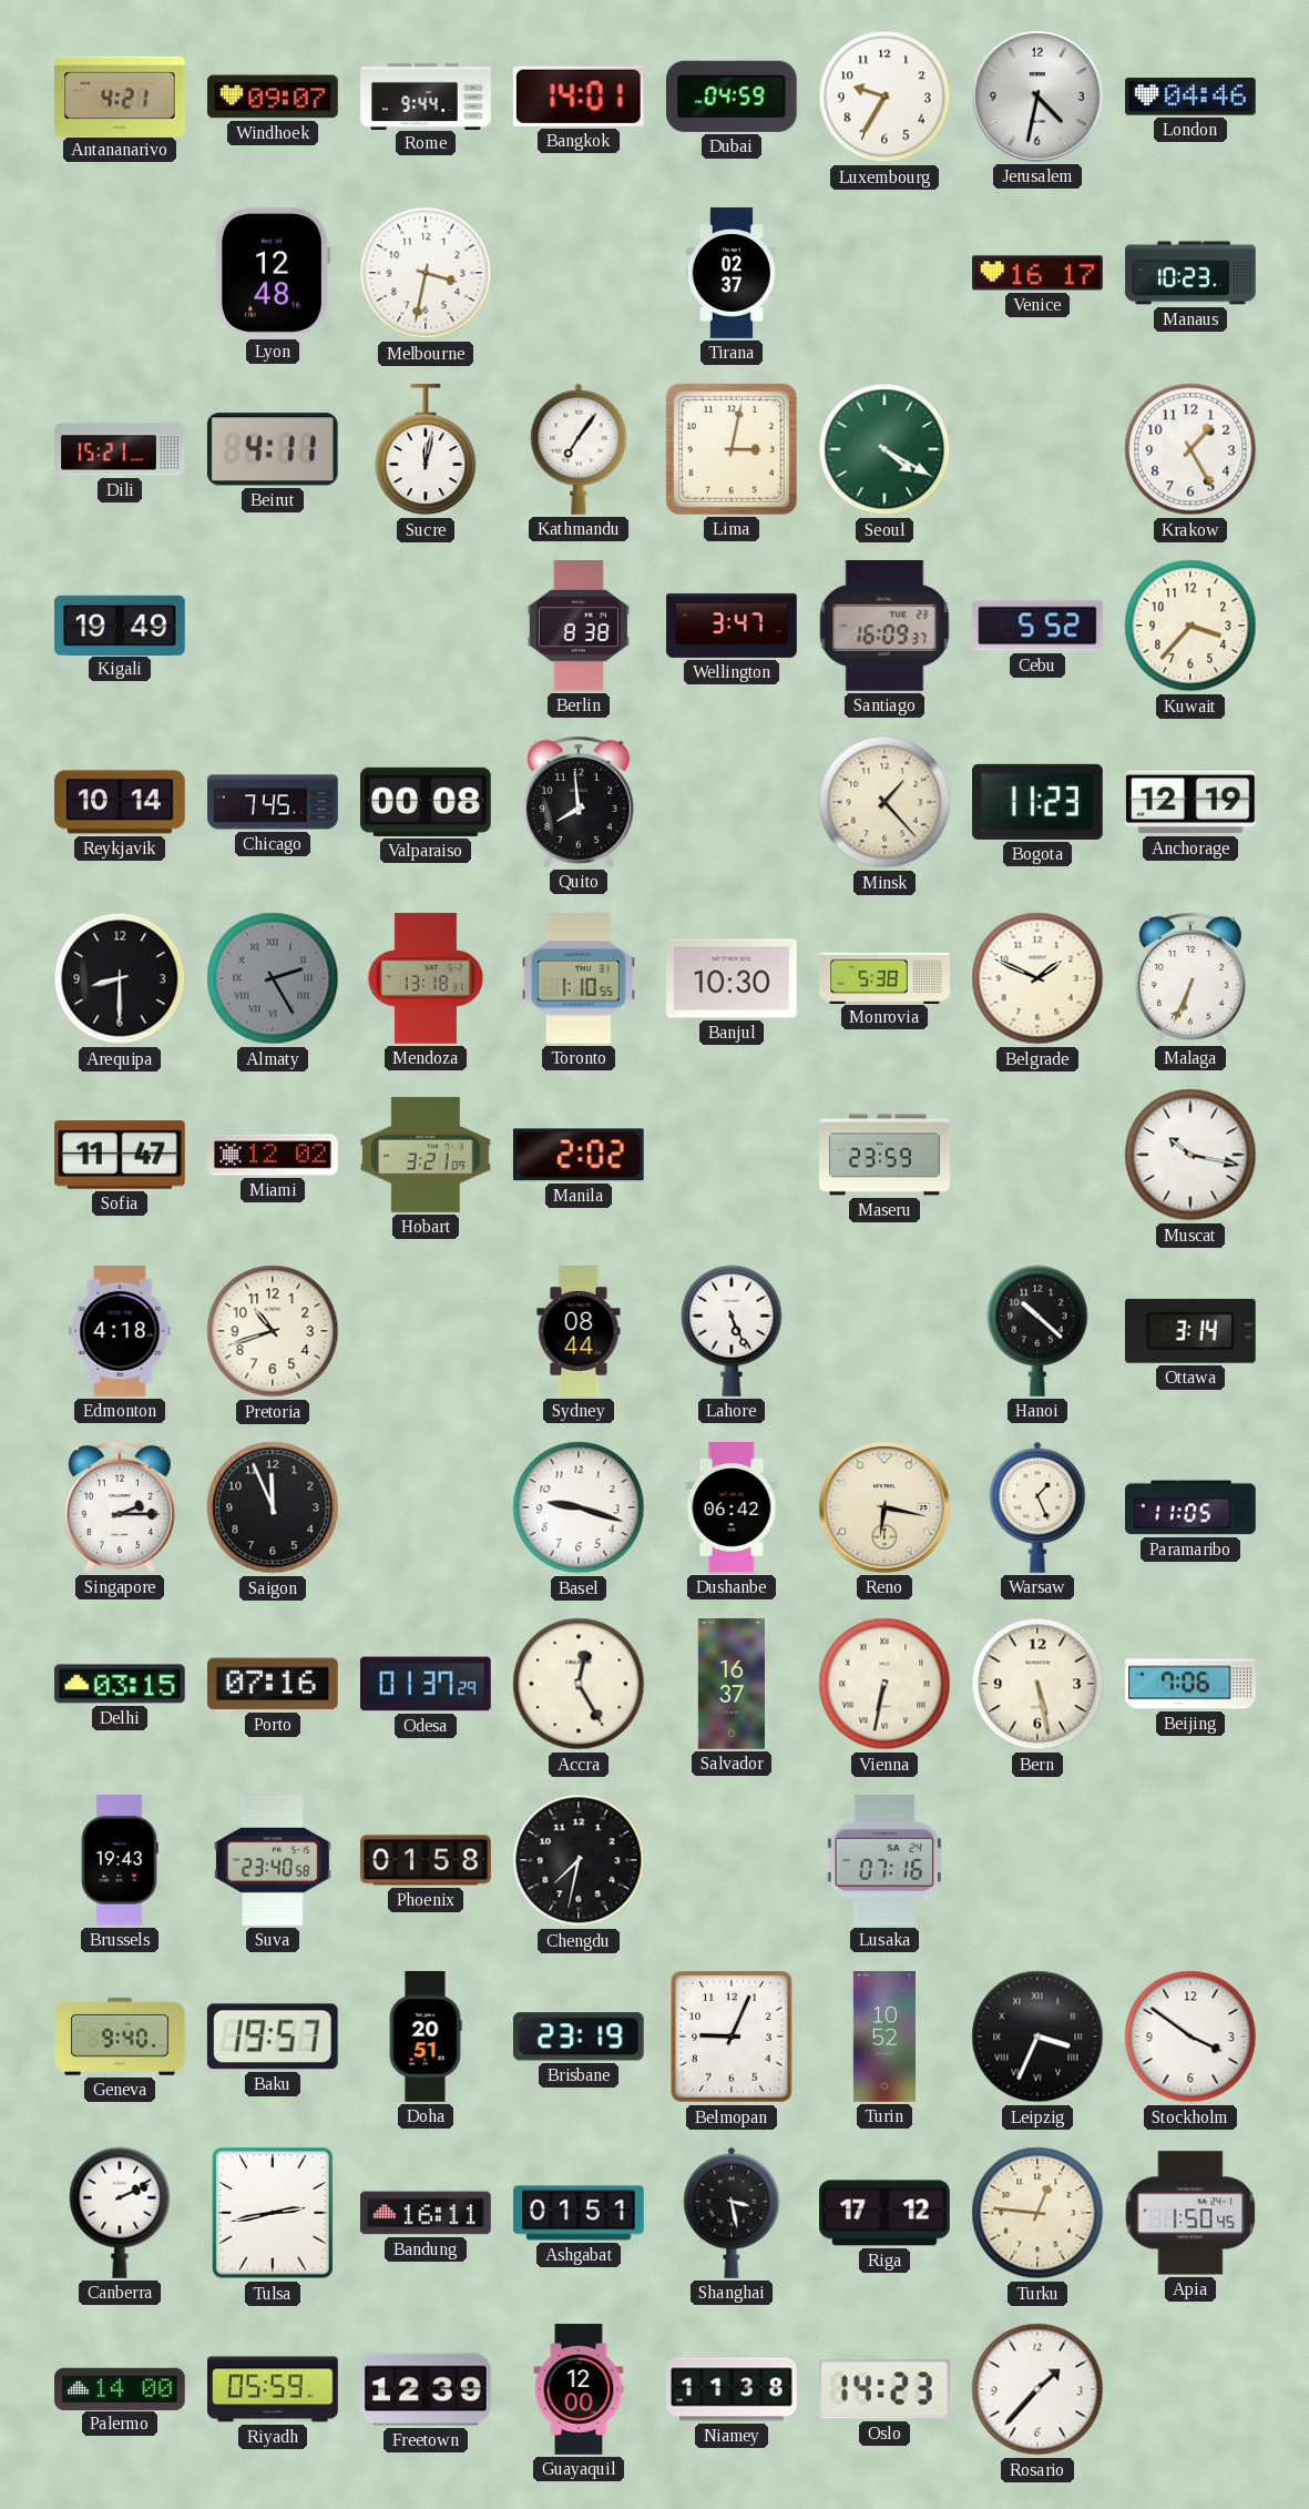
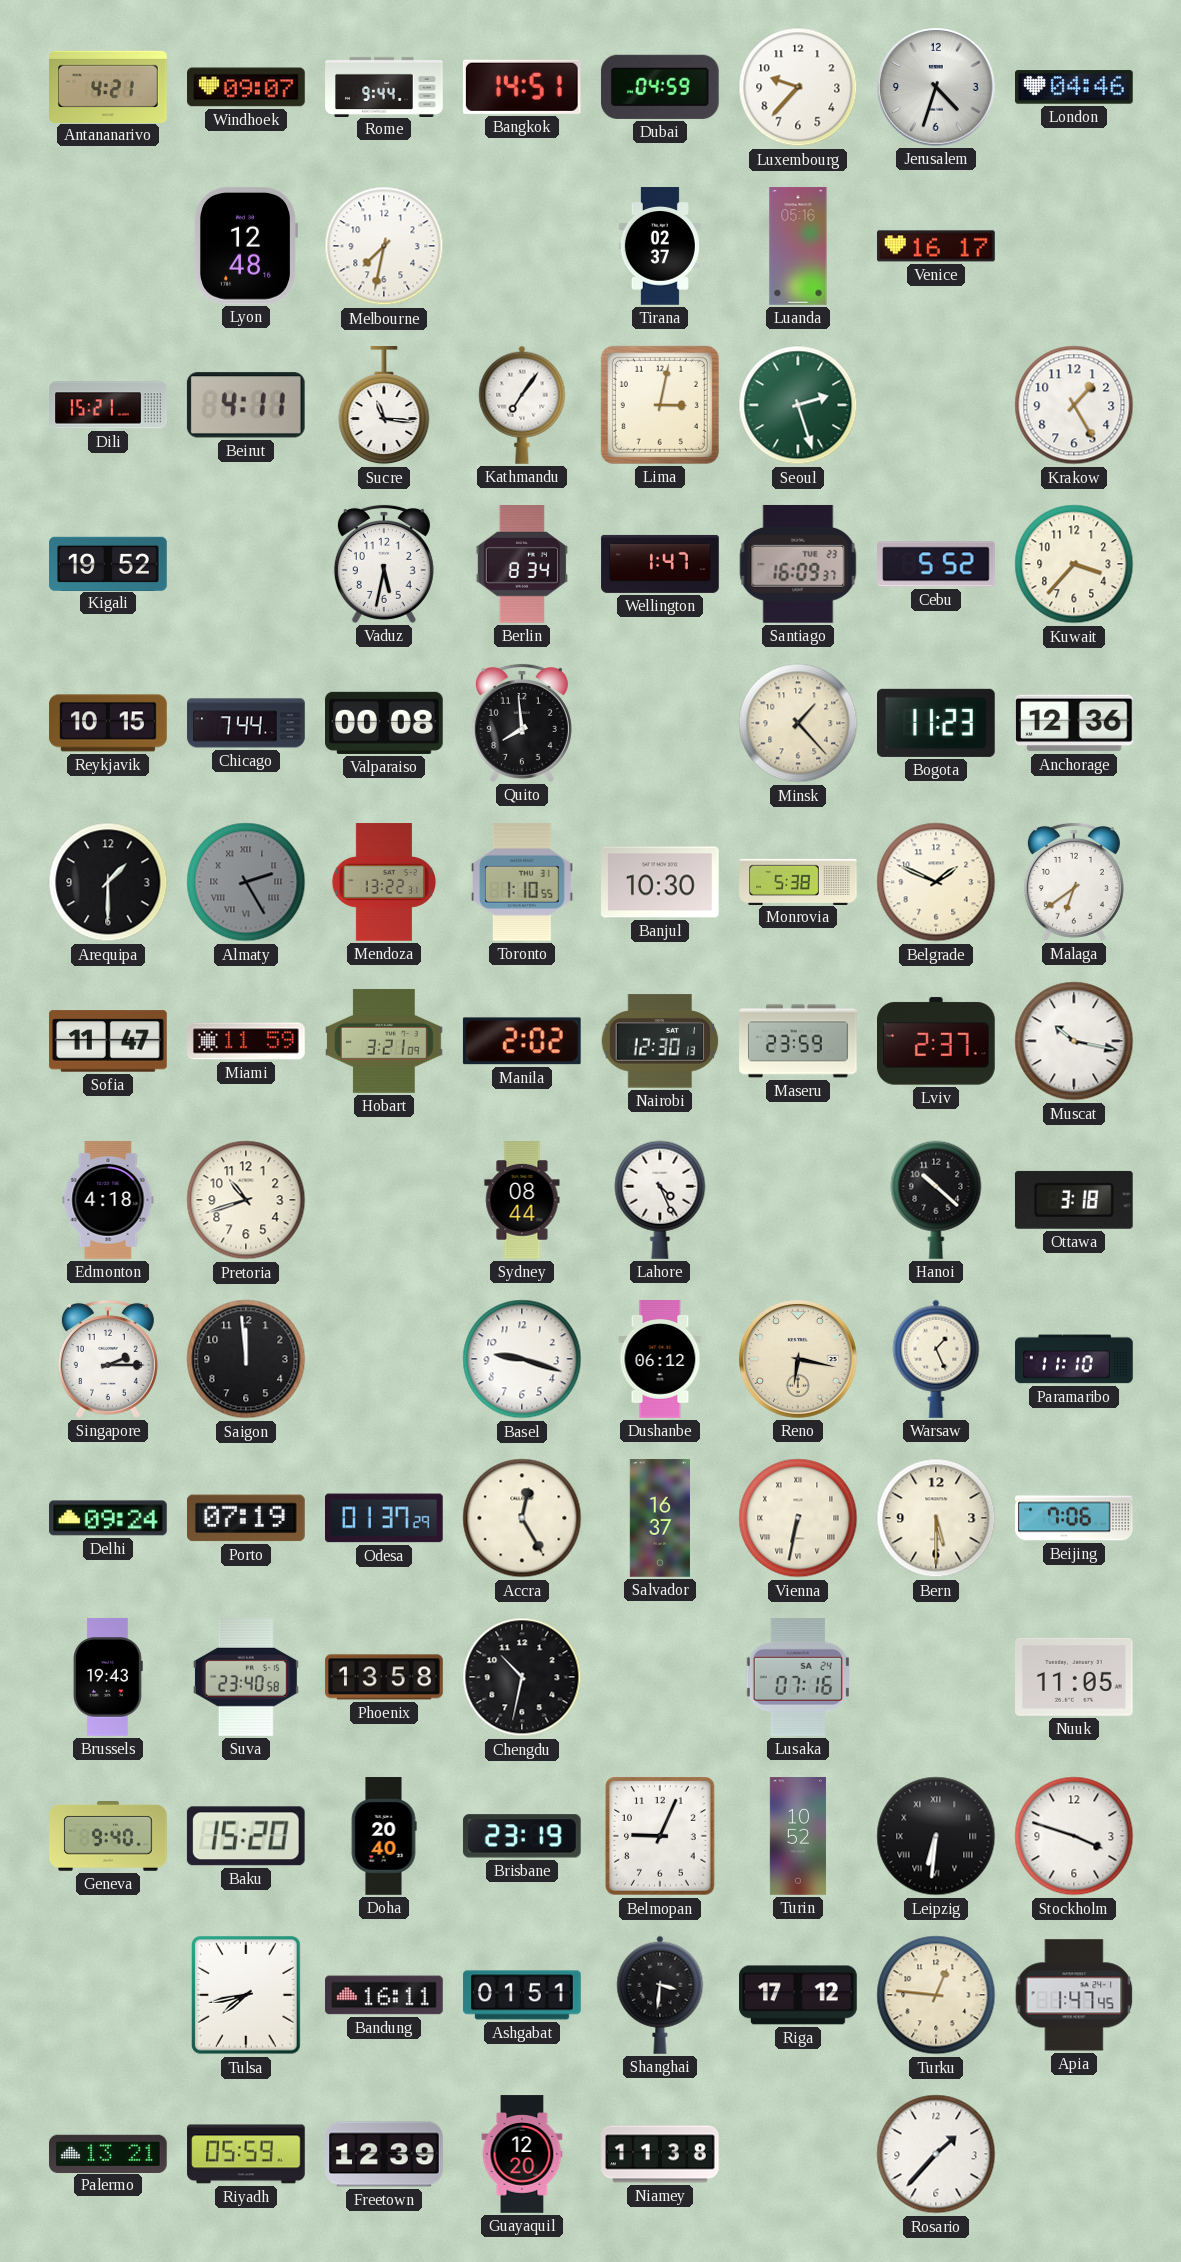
Bangkok: 14:01 -> 14:51 (522, 87)
Luxembourg: 9:35 -> 9:37 (798, 87)
Jerusalem: 4:32 -> 4:33 (936, 87)
Melbourne: 3:32 -> 7:32 (384, 246)
Luanda: none -> 05:16 (798, 246)
Manaus: 10:23 -> none (1190, 273)
Sucre: 12:02 -> 11:16 (384, 406)
Seoul: 4:20 -> 2:27 (798, 405)
Kigali: 19:49 -> 19:52 (108, 563)
Vaduz: none -> 5:32 (384, 564)
Berlin: 8:38 -> 8:34 (522, 565)
Wellington: 3:47 -> 1:47 (660, 564)
Reykjavik: 10:14 -> 10:15 (108, 723)
Chicago: 7:45 -> 7:44 (246, 723)
Anchorage: 12:19 -> 12:36 (1075, 723)
Arequipa: 8:30 -> 1:30 (108, 882)
Mendoza: 13:18 -> 13:22 (384, 882)
Malaga: 6:34 -> 6:39 (1074, 882)
Miami: 12:02 -> 11:59 (246, 1041)
Nairobi: none -> 12:30 (660, 1041)
Lviv: none -> 2:37 (937, 1041)
Lahore: 5:26 -> 4:26 (660, 1200)
Ottawa: 3:14 -> 3:18 (1074, 1200)
Saigon: 11:56 -> 11:59 (246, 1359)
Dushanbe: 06:42 -> 06:12 (660, 1359)
Paramaribo: 11:05 -> 11:10 (1074, 1359)
Delhi: 03:15 -> 09:24 (109, 1518)
Porto: 07:16 -> 07:19 (247, 1518)
Bern: 5:28 -> 5:30 (936, 1518)
Phoenix: 01:58 -> 13:58 (384, 1677)
Chengdu: 7:32 -> 10:32 (522, 1677)
Nuuk: none -> 11:05 (1075, 1677)
Baku: 19:57 -> 15:20 (246, 1836)
Doha: 20:51 -> 20:40 (384, 1836)
Leipzig: 3:34 -> 6:31 (936, 1836)
Stockholm: 3:51 -> 3:48 (1074, 1836)
Canberra: 2:11 -> none (120, 2213)
Tulsa: 2:43 -> 7:43 (247, 1995)
Shanghai: 3:28 -> 3:31 (660, 1995)
Apia: 1:50 -> 1:47 (1074, 1995)
Palermo: 14:00 -> 13:21 (109, 2153)
Guayaquil: 12:00 -> 12:20 (522, 2154)
Oslo: 14:23 -> none (886, 2389)
